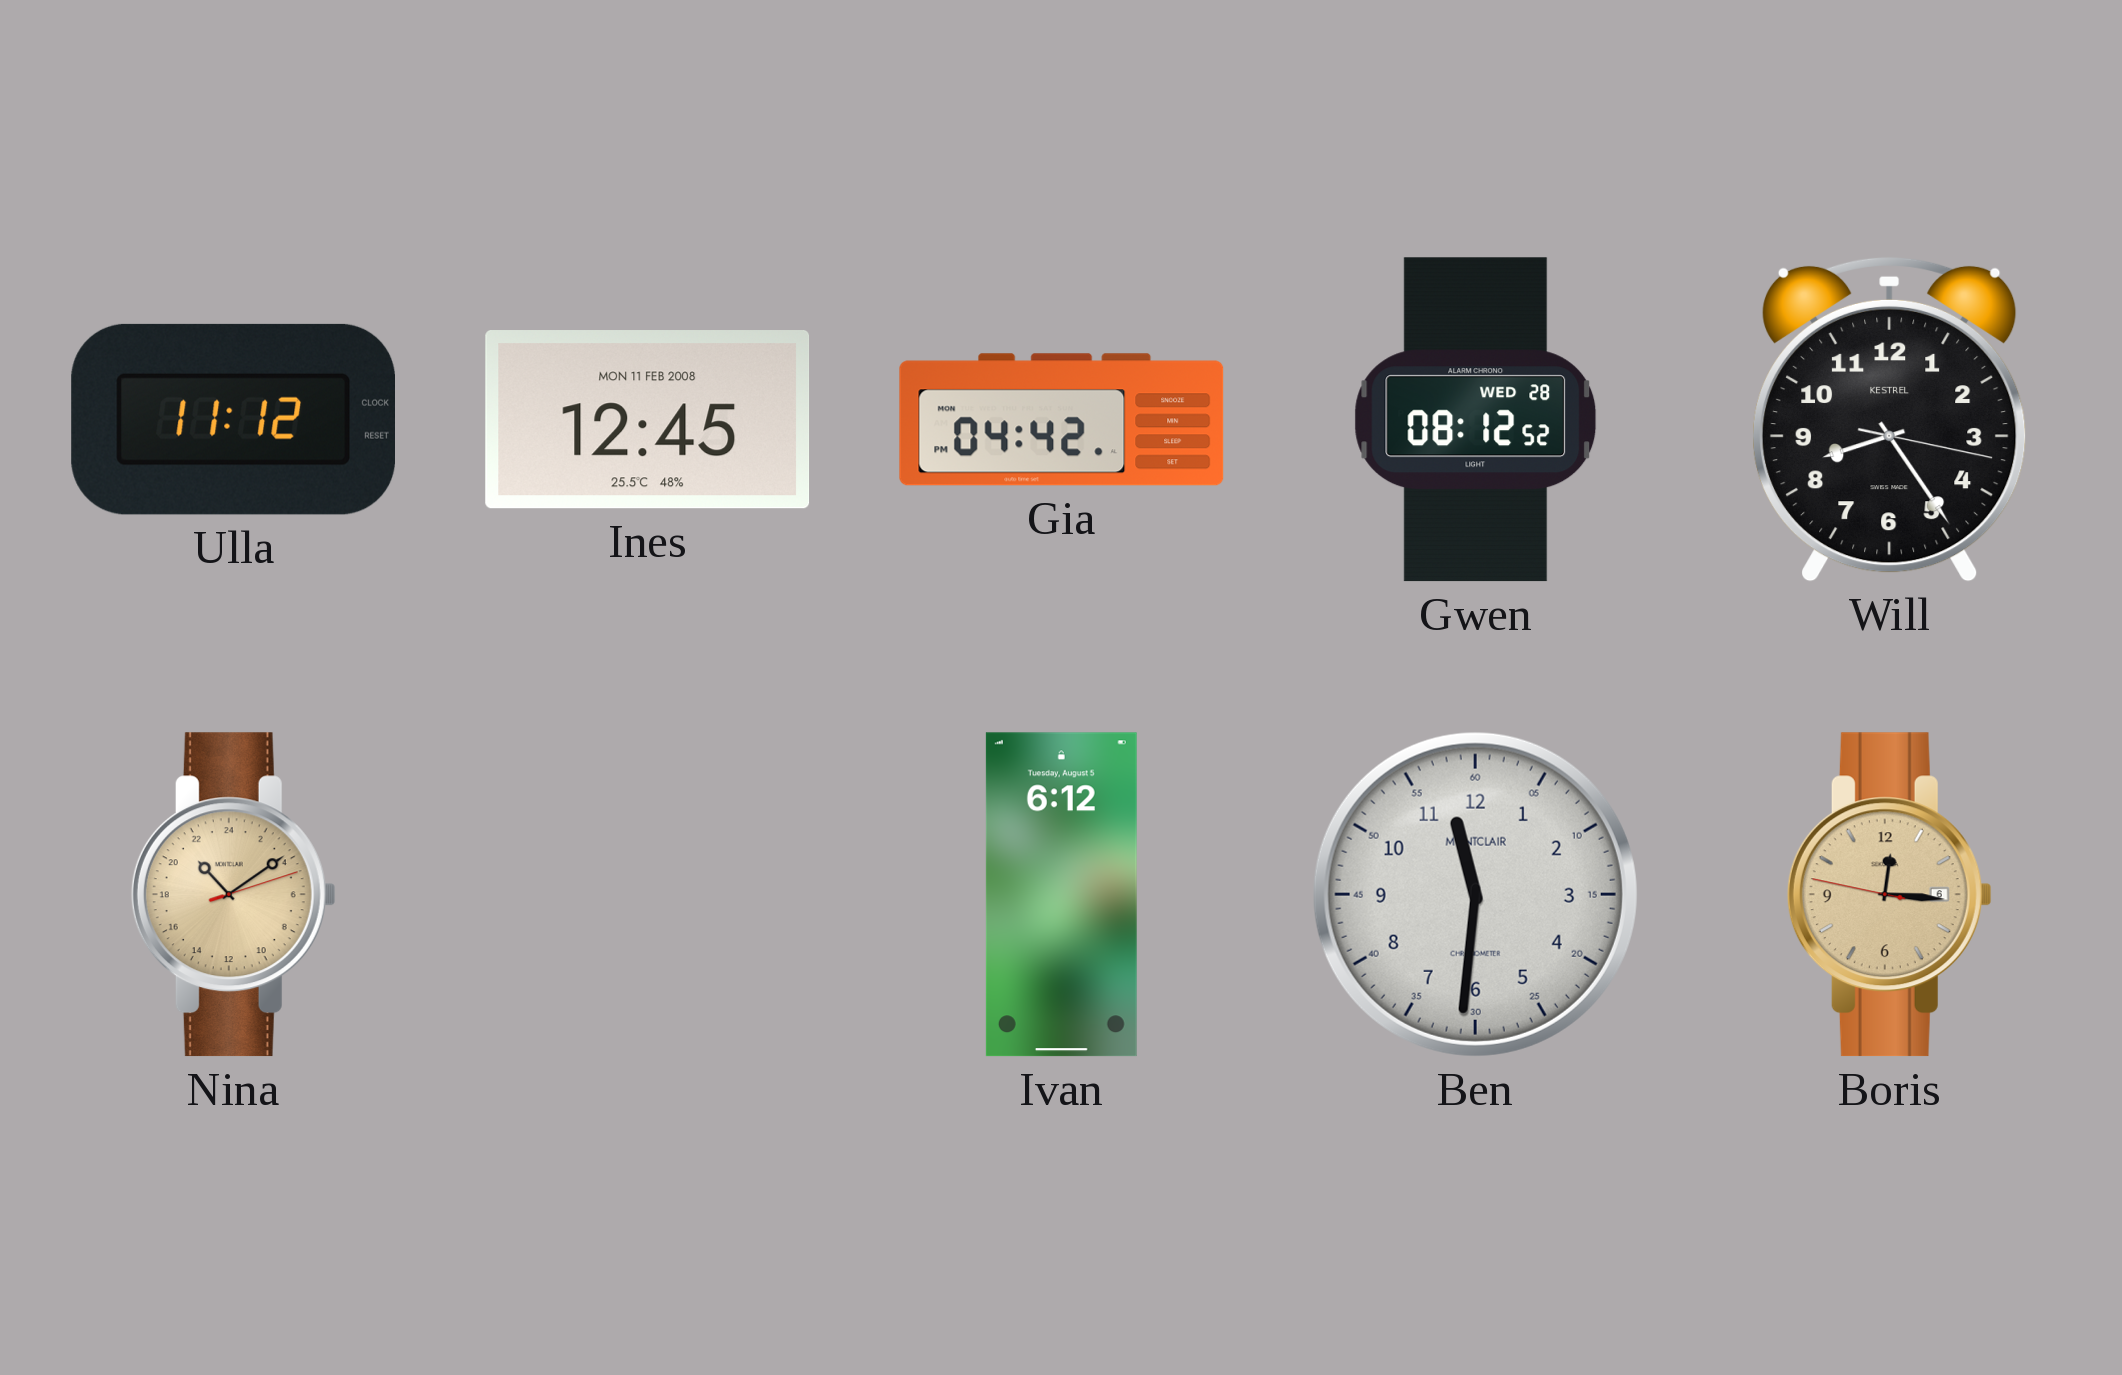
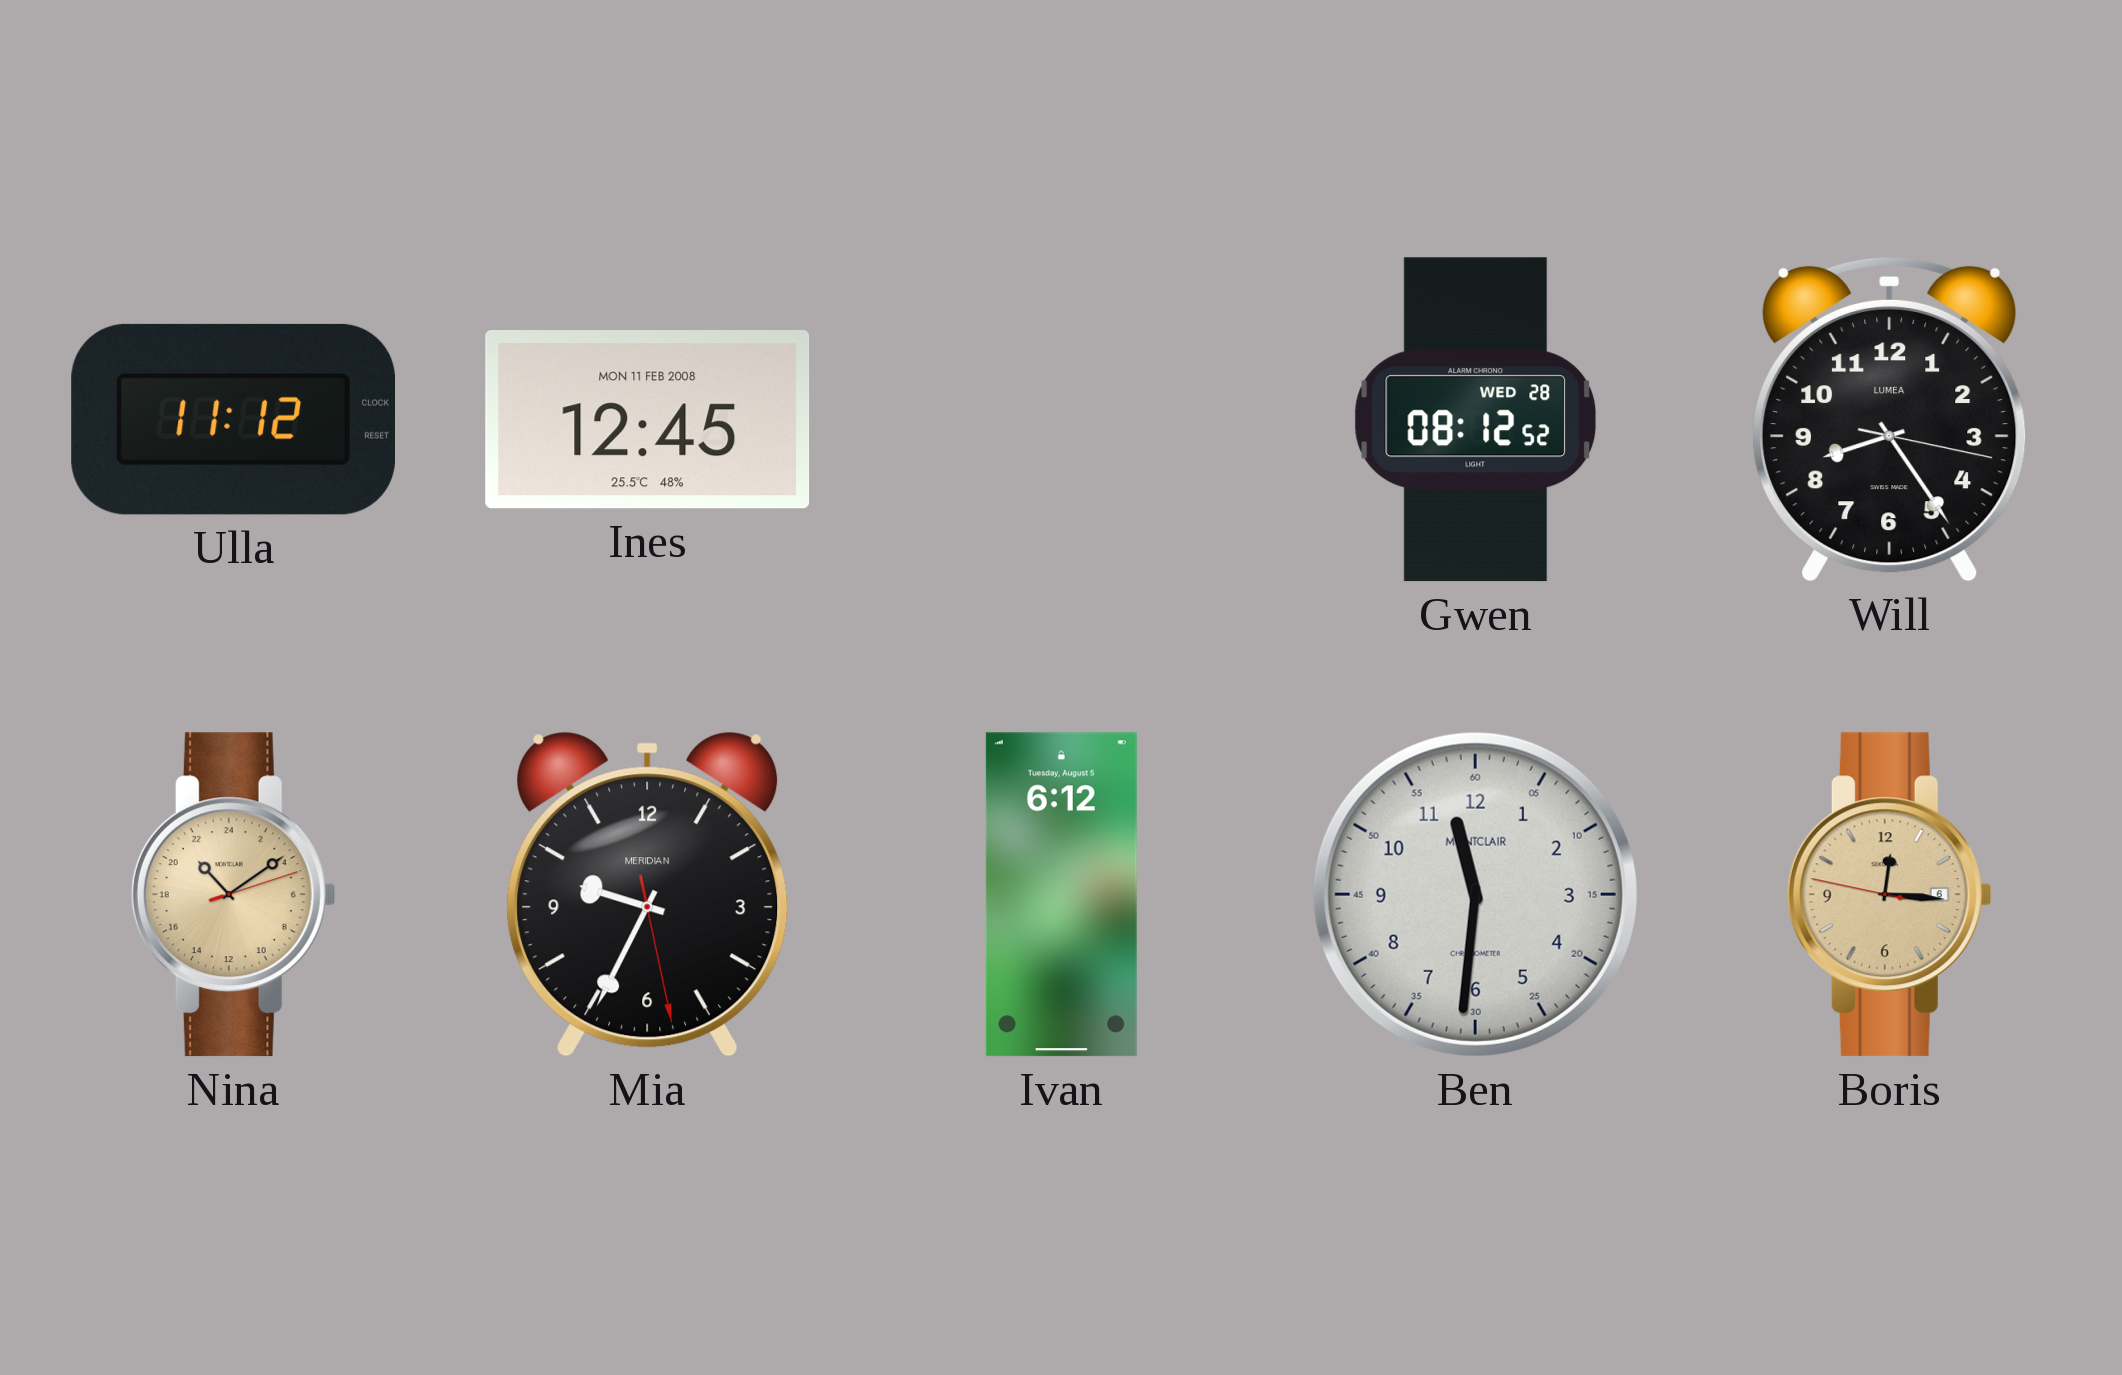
Gia: 04:42 -> none (1062, 420)
Will brand: KESTREL -> LUMEA (1889, 419)
Mia: none -> 9:34 (648, 894)
